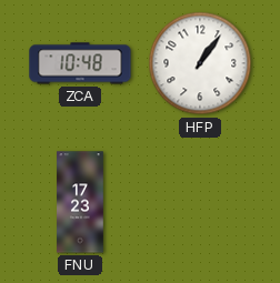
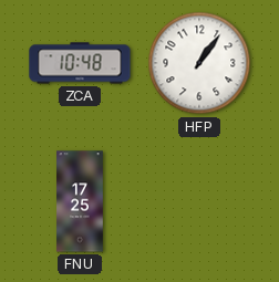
FNU: 17:23 -> 17:25 (80, 201)
